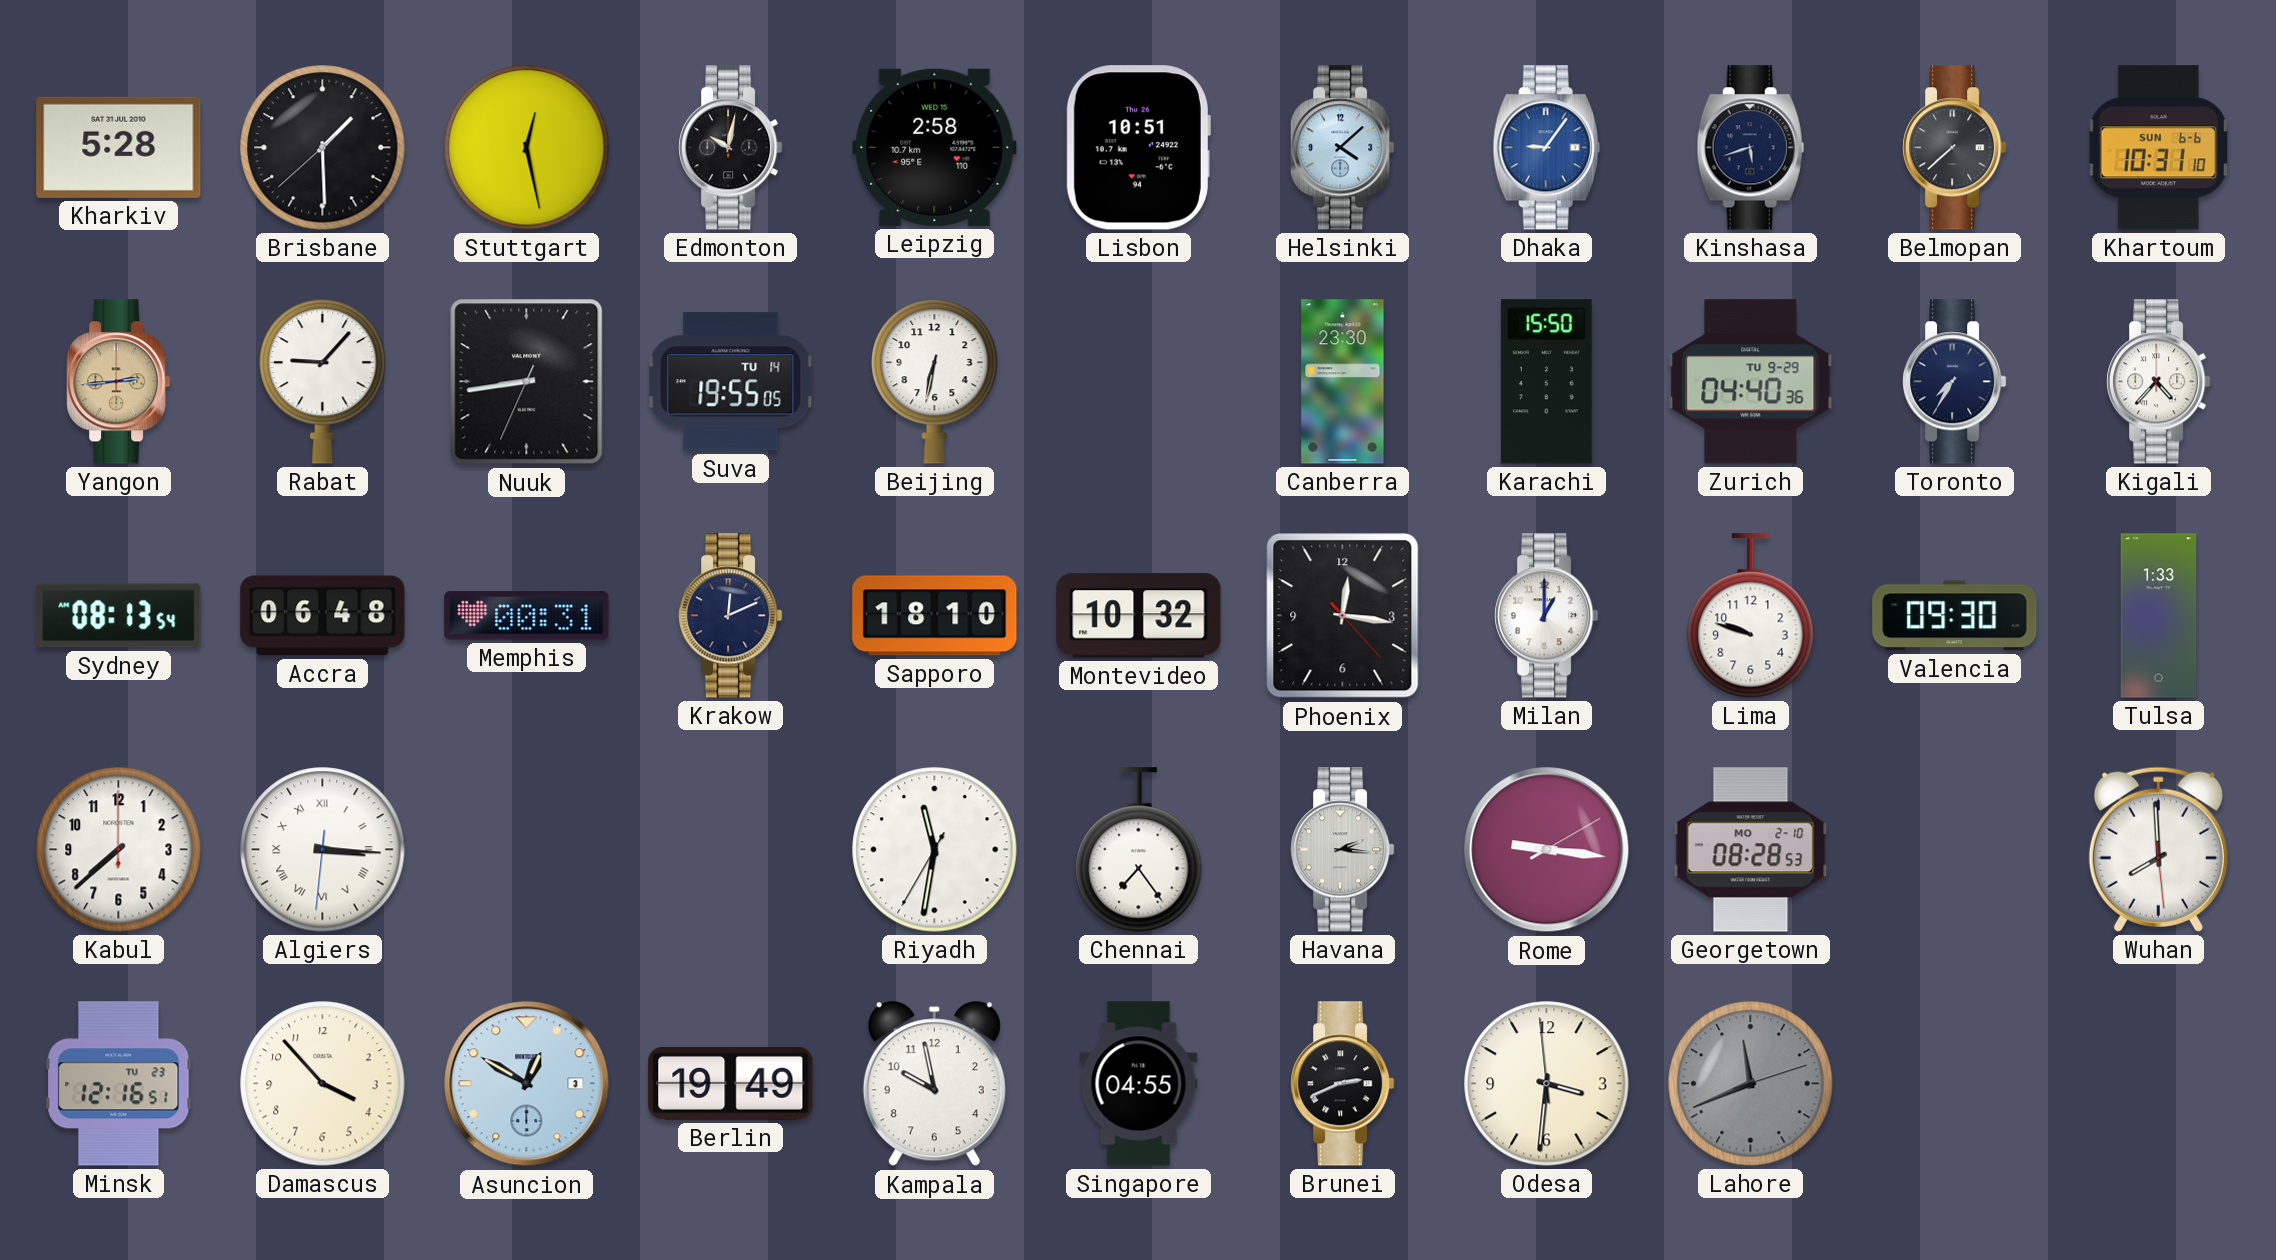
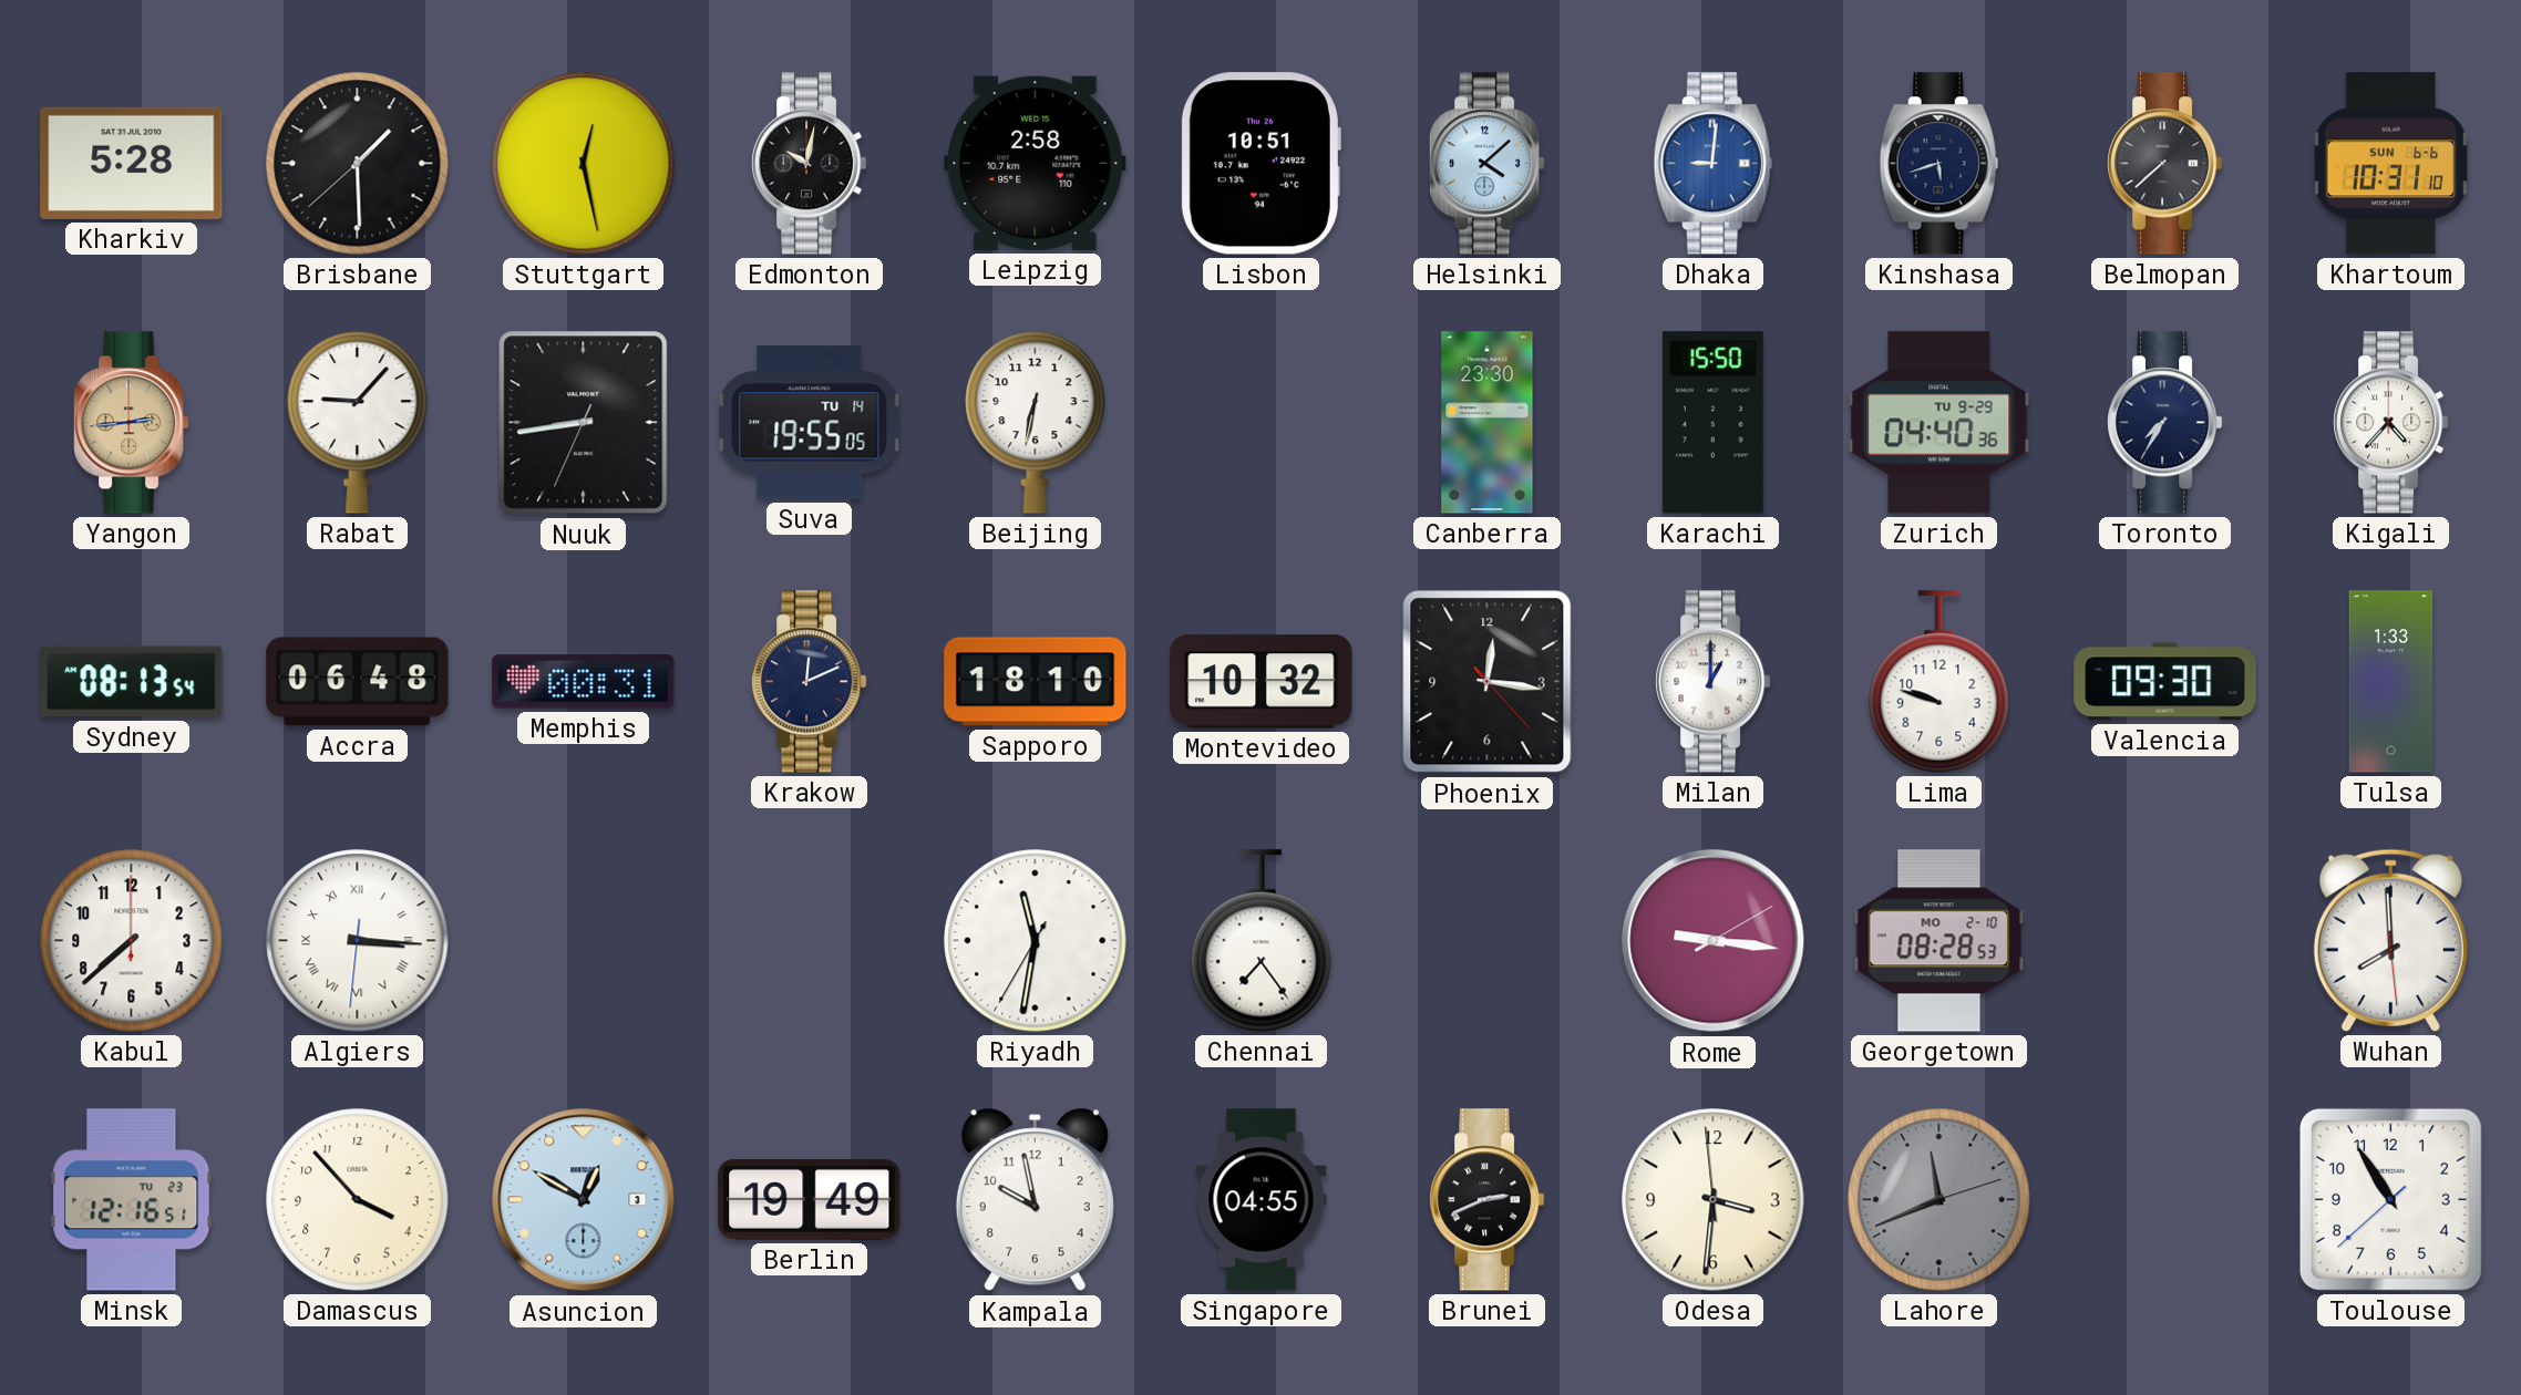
Dhaka: 9:06 -> 9:01 (1712, 164)
Havana: 2:16 -> none (1343, 850)
Toulouse: none -> 10:54 (2390, 1199)
